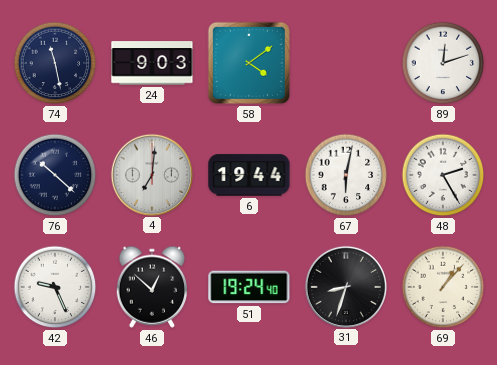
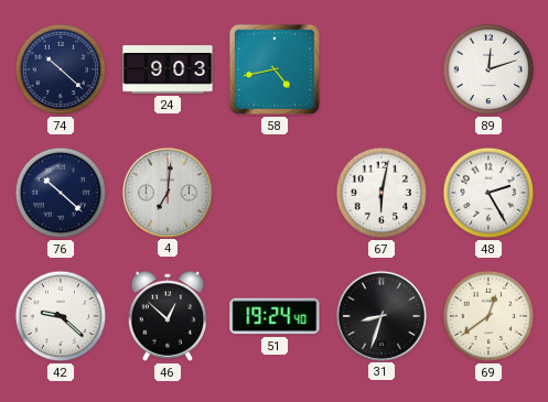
74: 11:28 -> 10:22 (61, 69)
58: 4:09 -> 4:43 (275, 69)
6: 19:44 -> none (249, 175)
42: 9:26 -> 9:22 (61, 316)
69: 1:07 -> 12:39 (488, 316)
